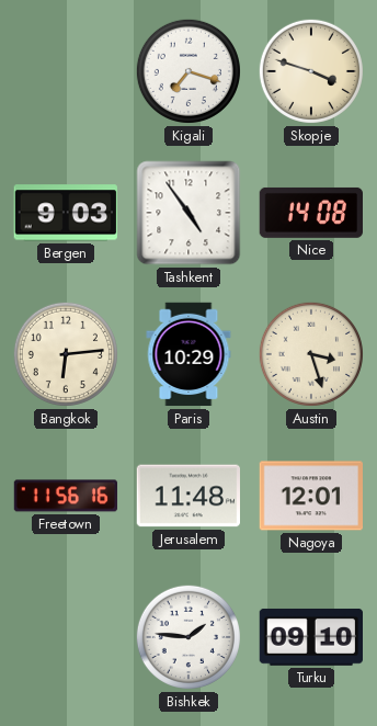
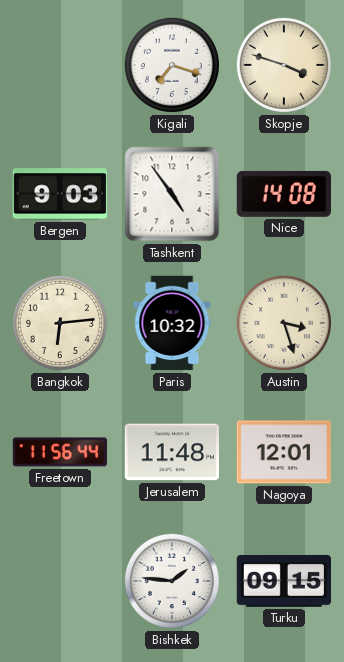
Paris: 10:29 -> 10:32 (172, 323)
Freetown: 11:56:16 -> 11:56:44 (60, 452)
Turku: 09:10 -> 09:15 (283, 581)
